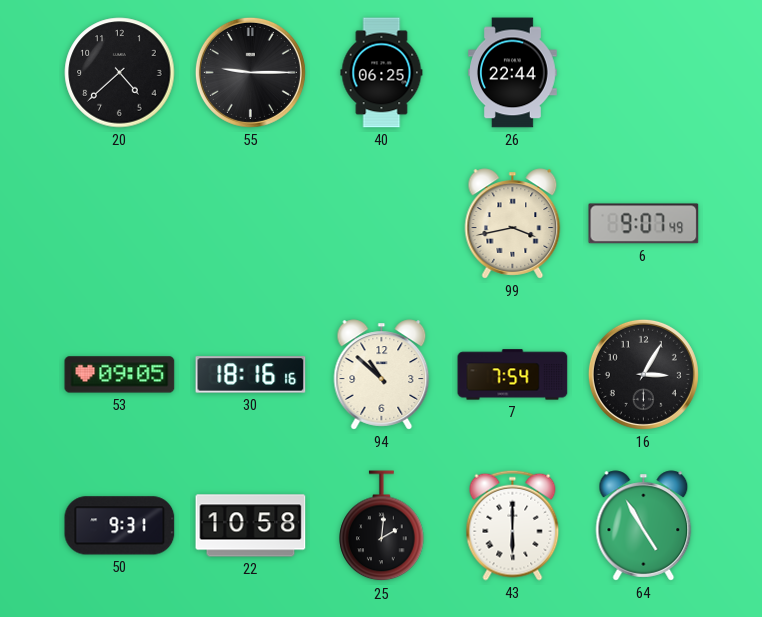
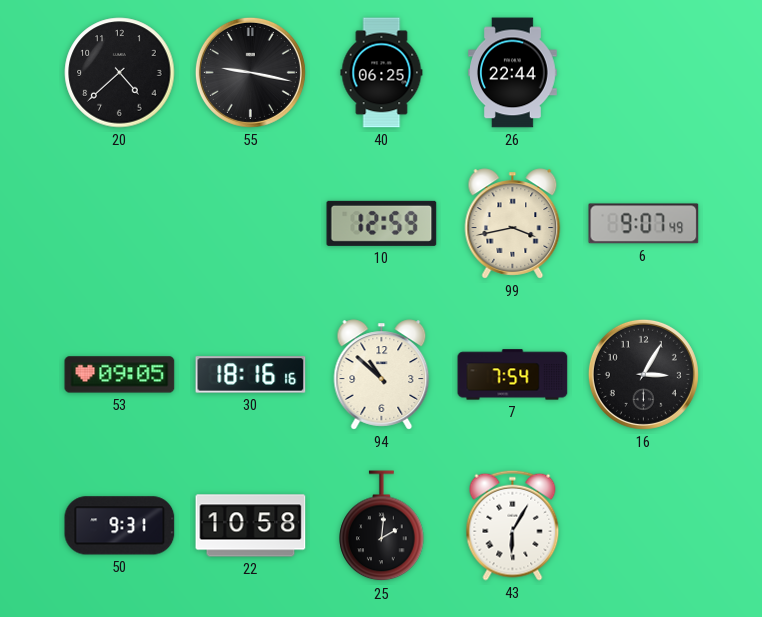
55: 9:15 -> 9:17 (250, 72)
10: none -> 12:59 (382, 223)
43: 6:00 -> 6:05 (513, 525)
64: 4:55 -> none (644, 526)
